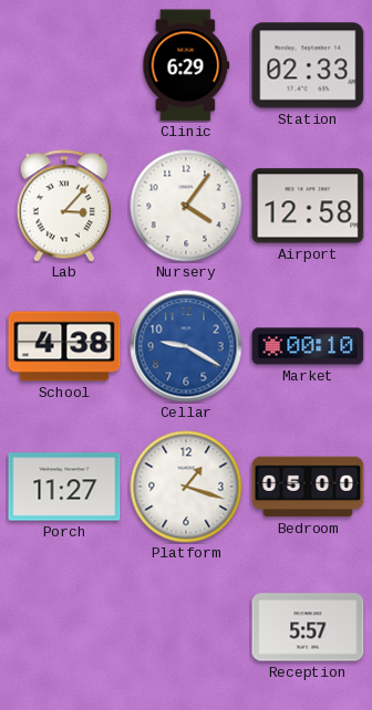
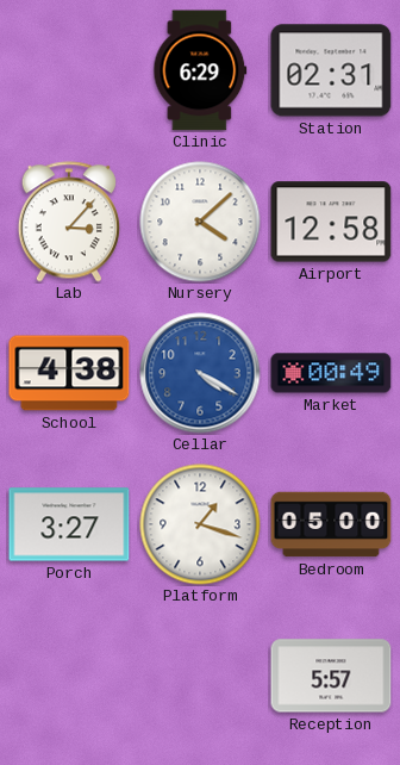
Station: 02:33 -> 02:31 (331, 70)
Nursery: 4:06 -> 4:08 (200, 222)
Cellar: 9:20 -> 4:20 (200, 373)
Market: 00:10 -> 00:49 (331, 373)
Porch: 11:27 -> 3:27 (69, 524)
